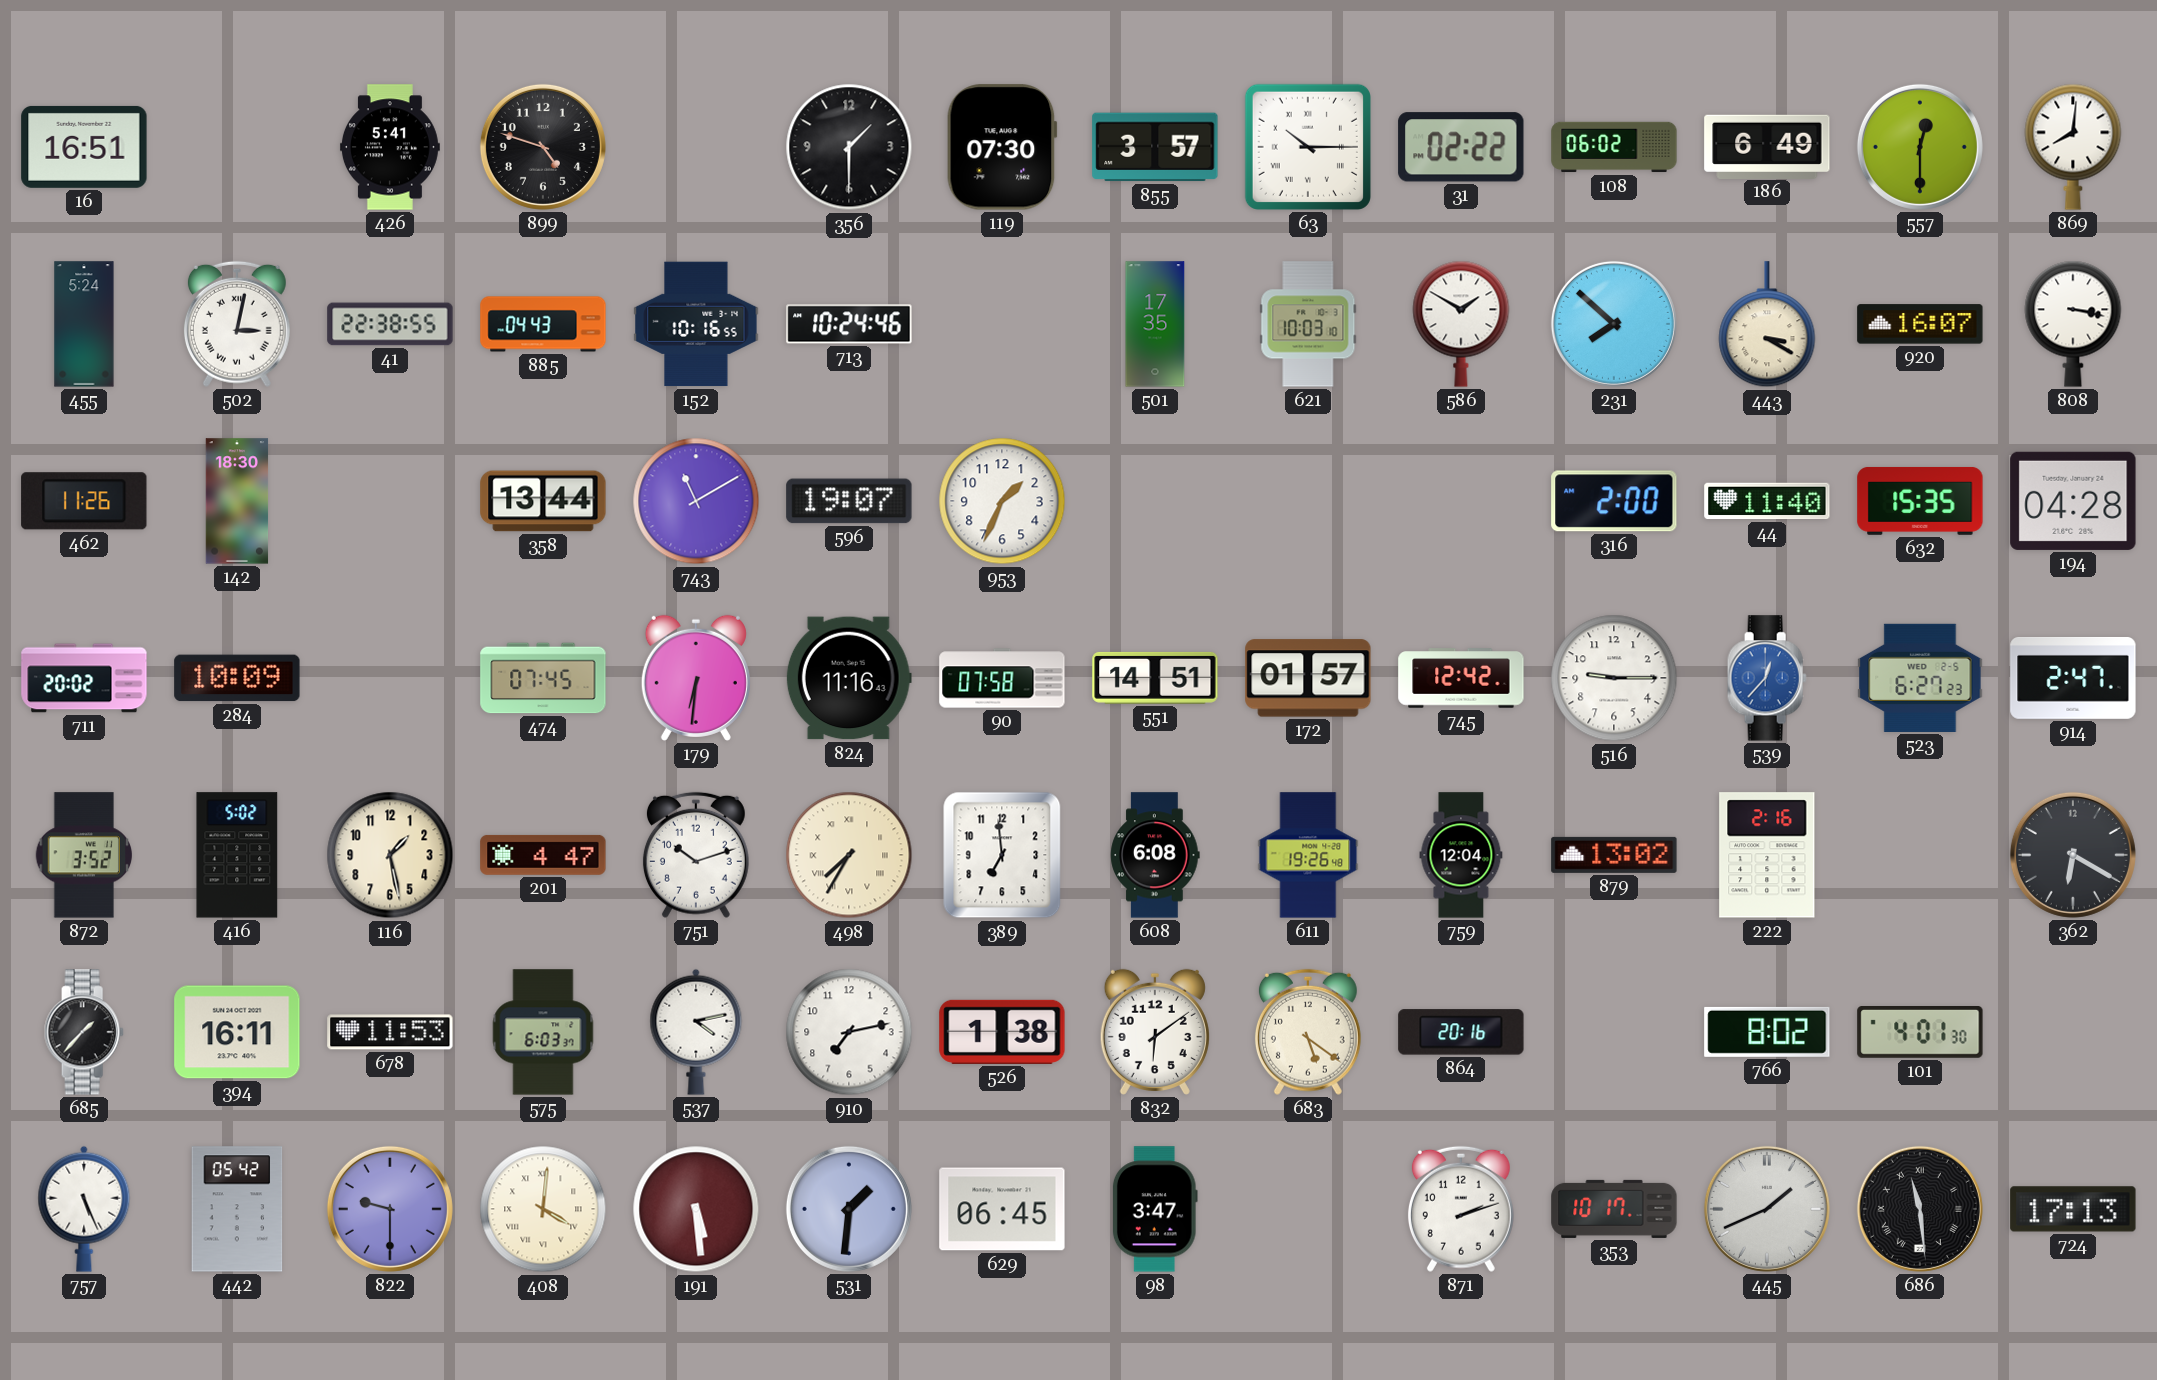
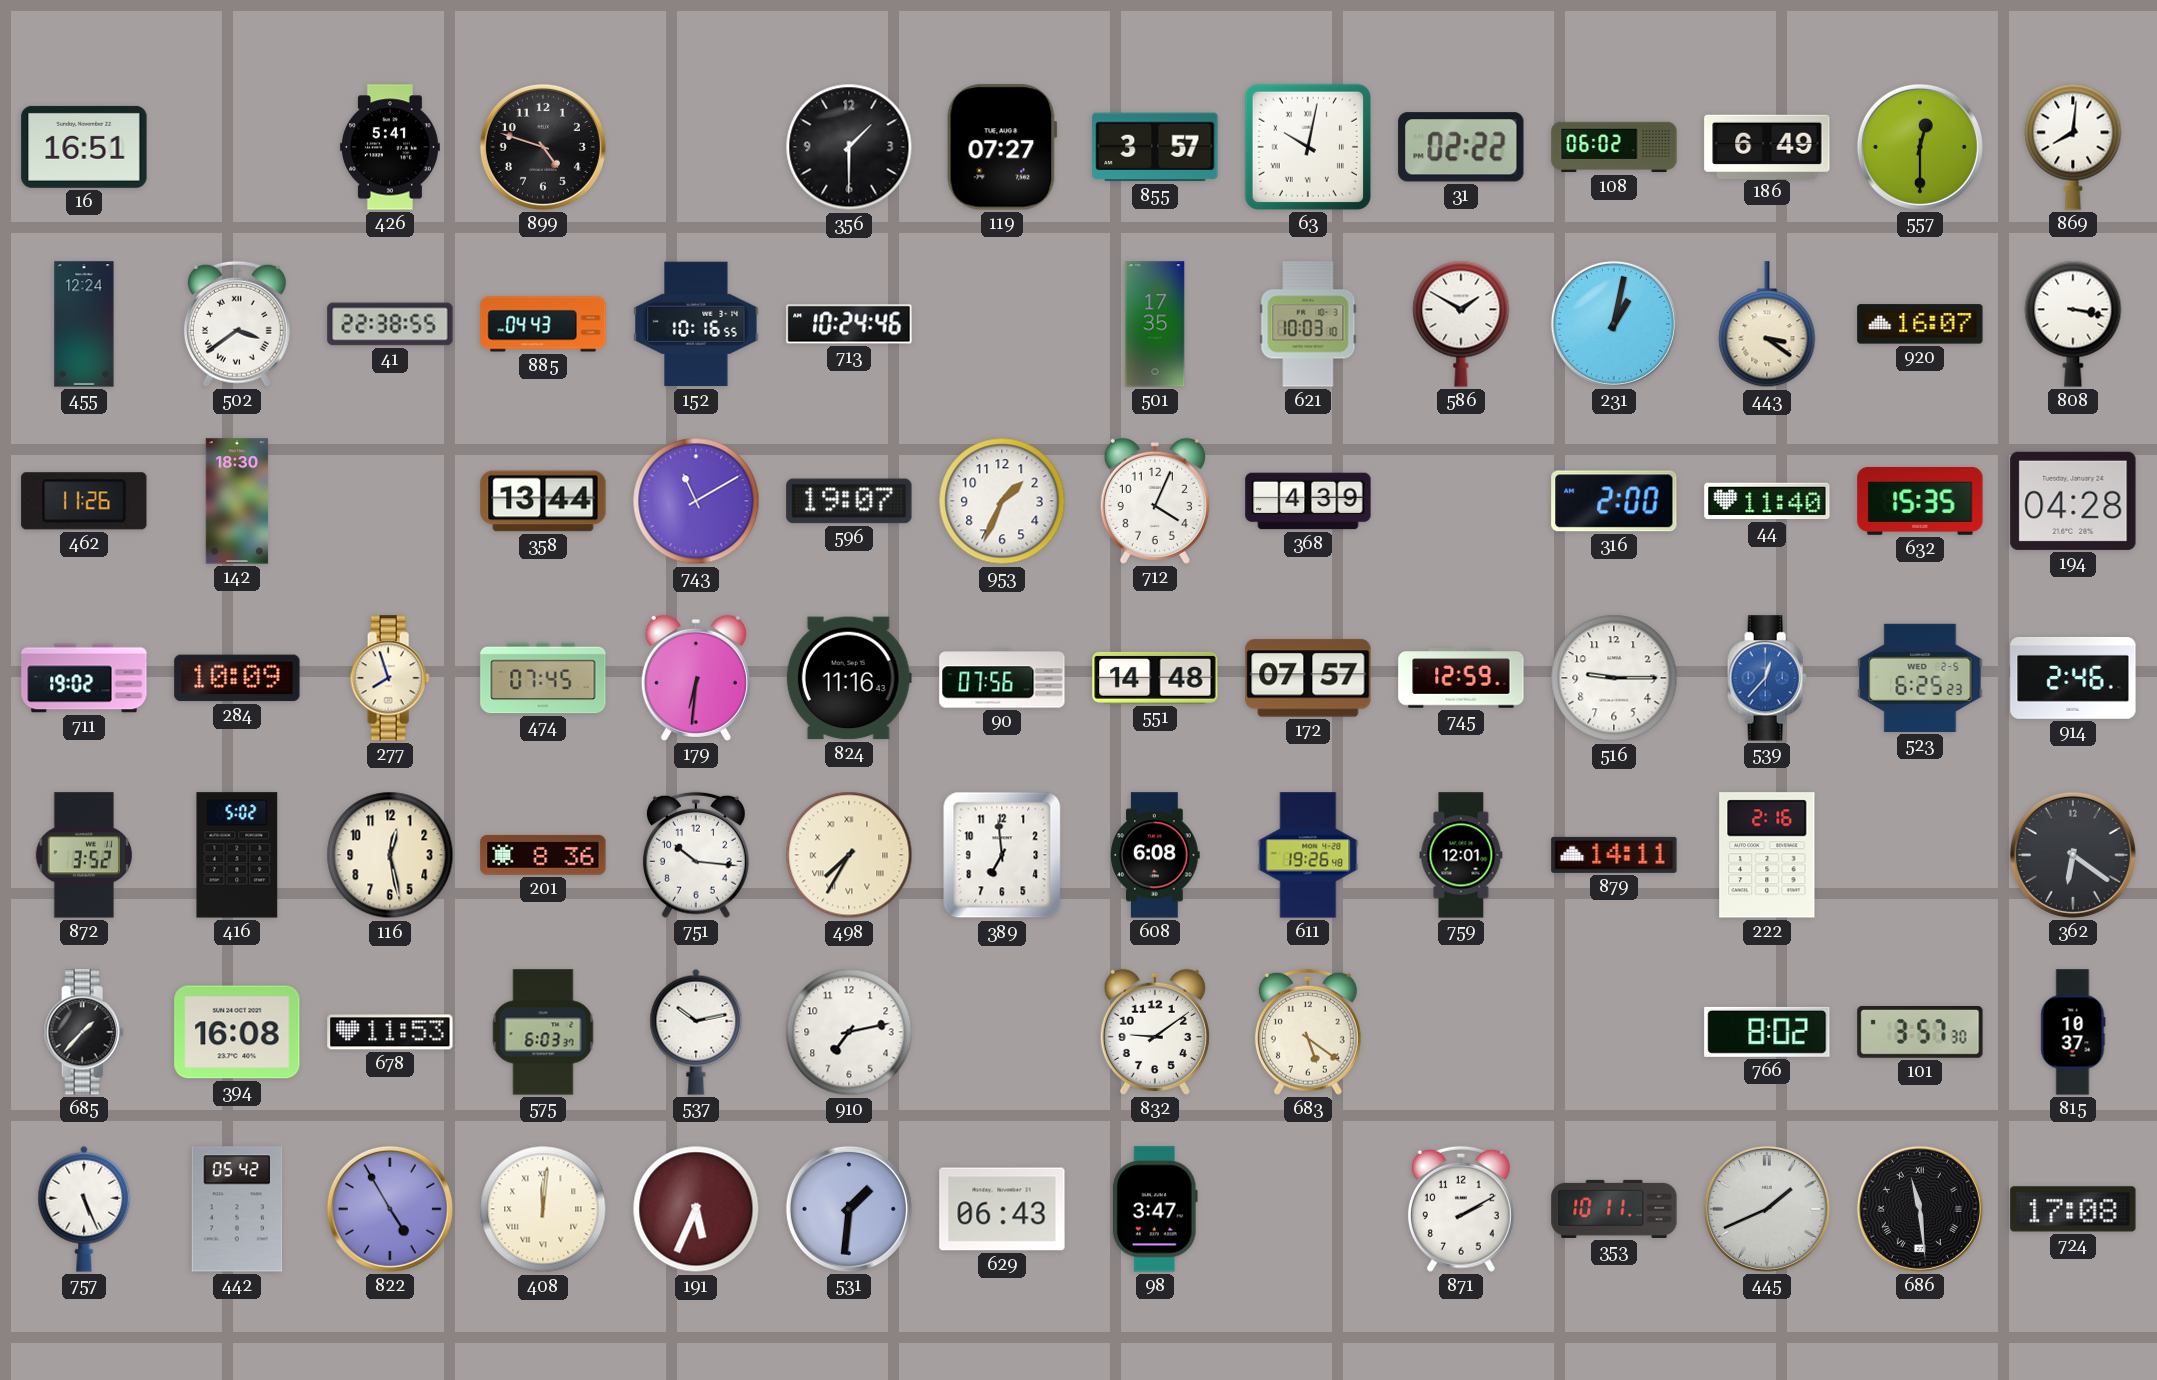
119: 07:30 -> 07:27 (1002, 147)
63: 10:15 -> 10:02 (1308, 147)
455: 5:24 -> 12:24 (84, 324)
502: 3:02 -> 3:39 (237, 324)
231: 7:52 -> 1:02 (1614, 324)
443: 3:20 -> 3:21 (1767, 325)
712: none -> 4:04 (1155, 501)
368: none -> 4:39 (1308, 501)
711: 20:02 -> 19:02 (84, 678)
277: none -> 7:57 (390, 678)
90: 07:58 -> 07:56 (1002, 678)
551: 14:51 -> 14:48 (1155, 678)
172: 01:57 -> 07:57 (1308, 678)
745: 12:42 -> 12:59 (1461, 678)
523: 6:27 -> 6:25 (1920, 678)
914: 2:47 -> 2:46 (2073, 678)
116: 1:28 -> 12:28 (390, 855)
201: 4:47 -> 8:36 (543, 855)
751: 10:12 -> 10:16 (696, 855)
759: 12:04 -> 12:01 (1461, 855)
879: 13:02 -> 14:11 (1614, 855)
362: 6:20 -> 6:21 (2073, 855)
394: 16:11 -> 16:08 (237, 1032)
537: 4:13 -> 10:13 (696, 1032)
526: 1:38 -> none (1002, 1032)
832: 6:09 -> 9:09 (1155, 1032)
864: 20:16 -> none (1461, 1032)
101: 4:01 -> 3:57 (1920, 1033)
815: none -> 10:37 (2073, 1032)
822: 9:30 -> 4:55 (390, 1209)
408: 4:01 -> 12:01 (543, 1209)
191: 5:29 -> 5:34 (696, 1209)
629: 06:45 -> 06:43 (1002, 1209)
871: 2:12 -> 2:10 (1461, 1209)
353: 10:17 -> 10:11 (1614, 1209)
724: 17:13 -> 17:08 (2073, 1209)
